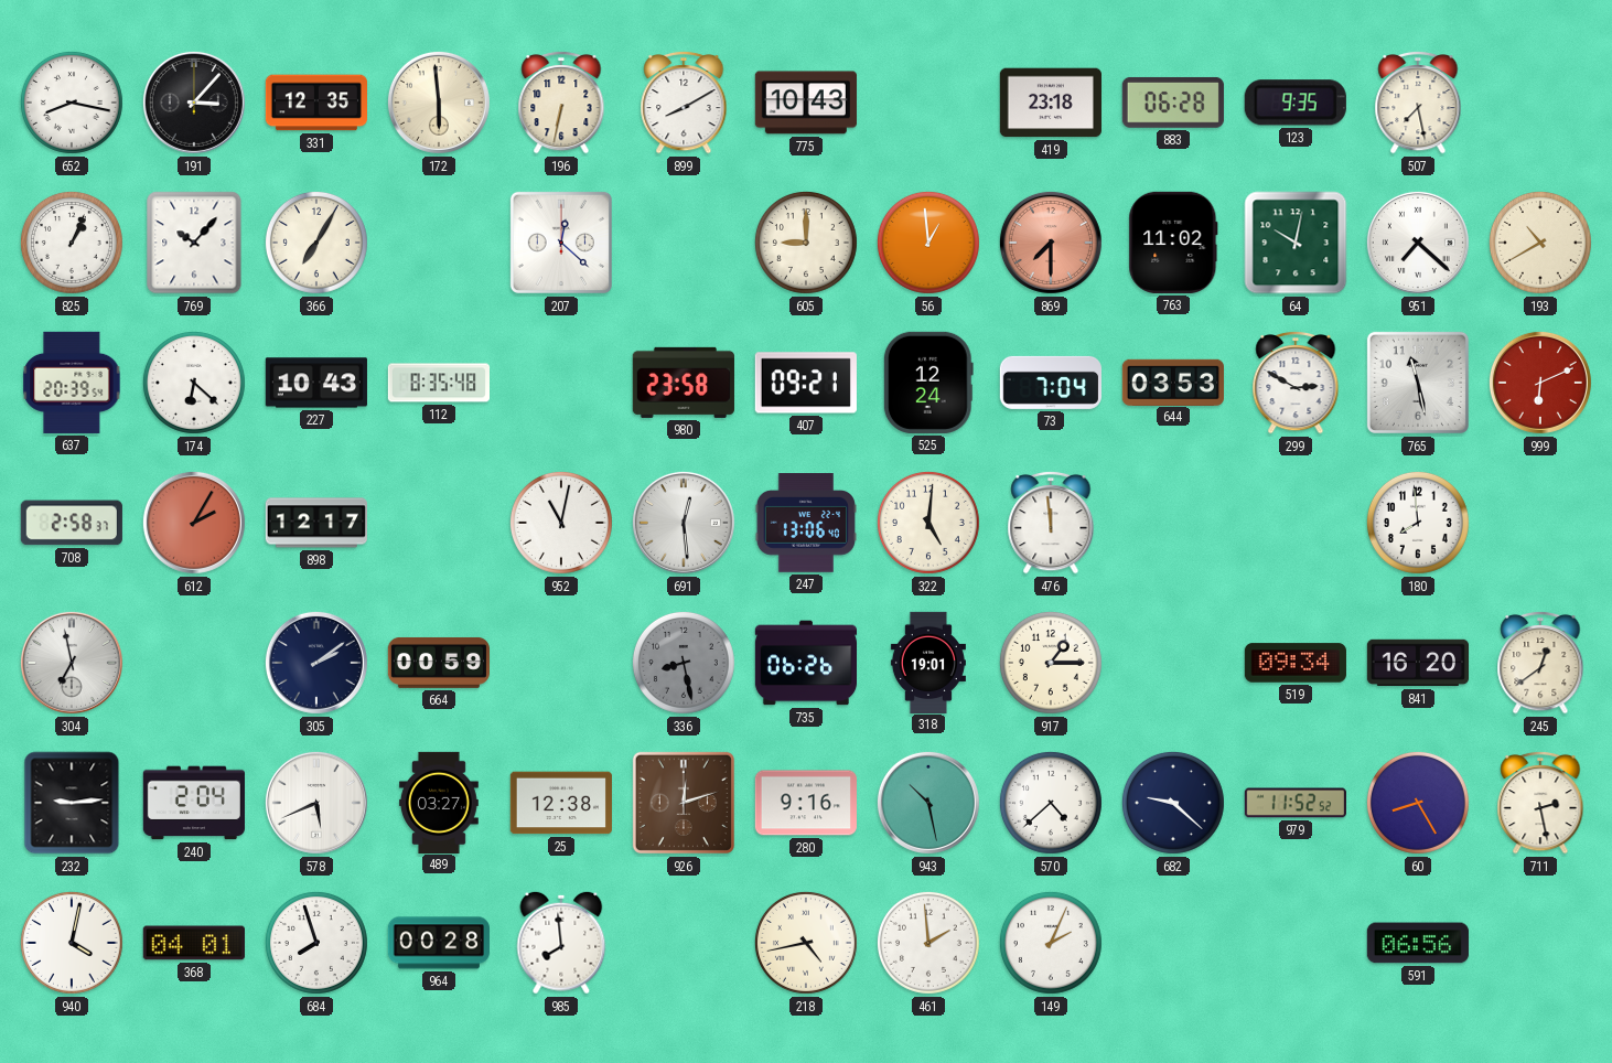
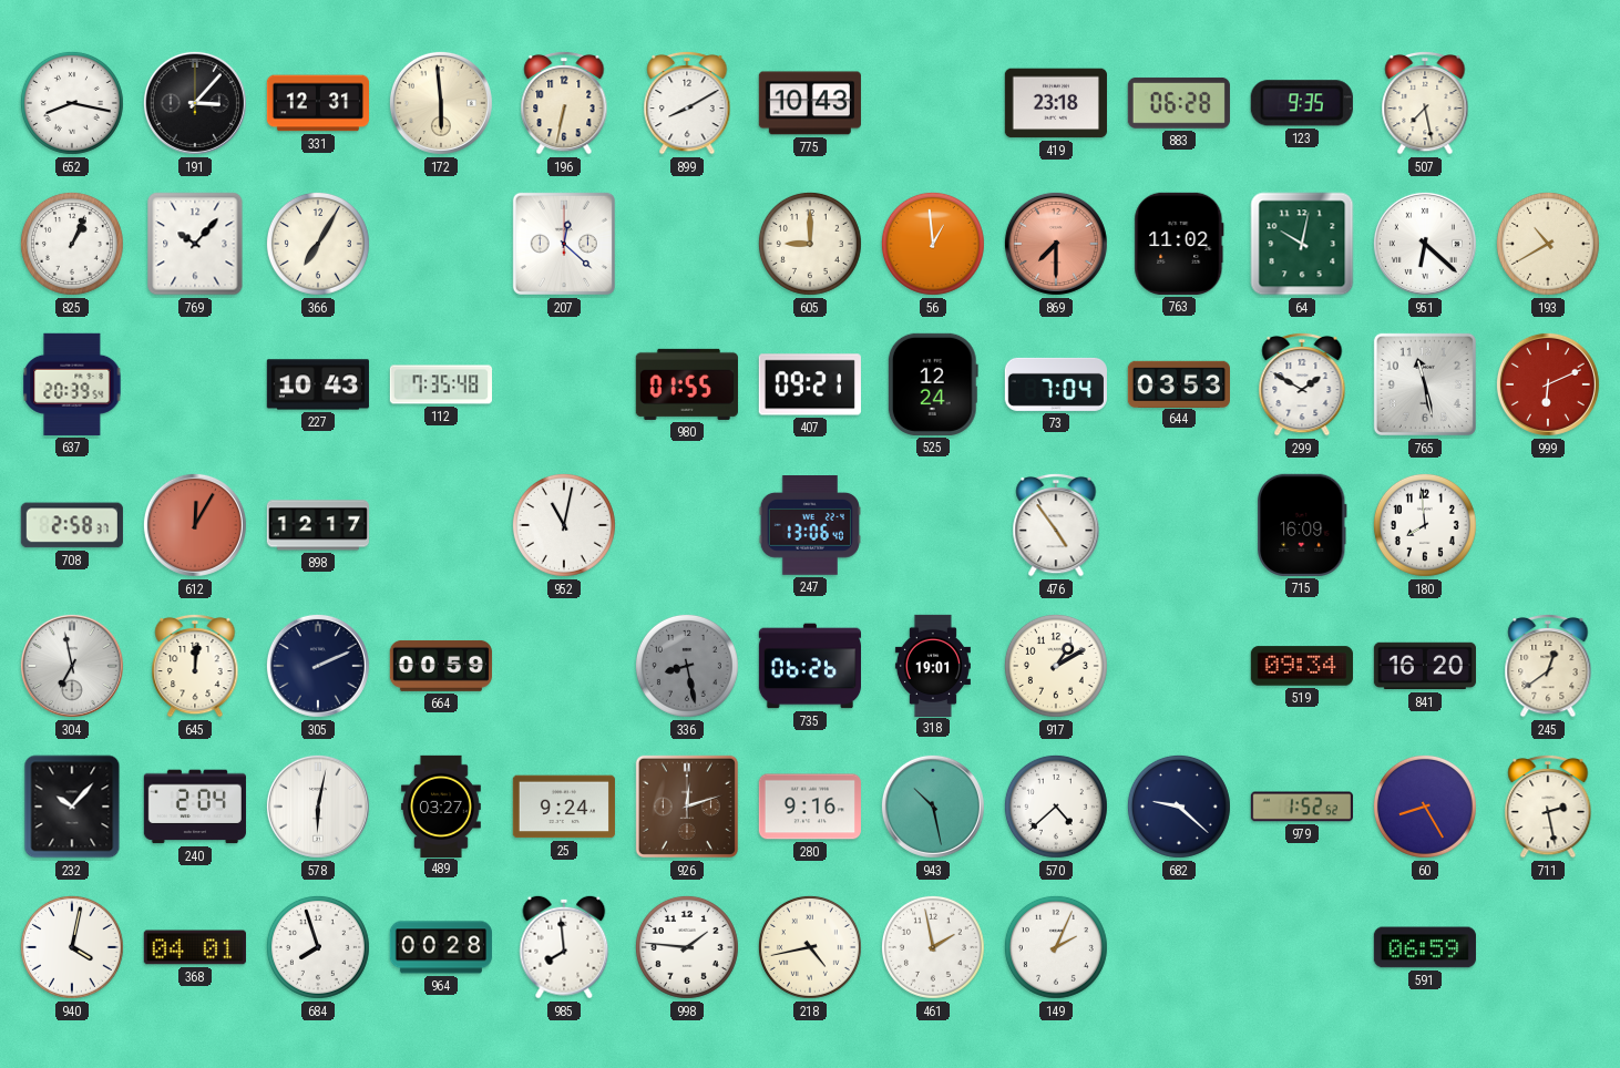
331: 12:35 -> 12:31 (317, 103)
951: 7:22 -> 6:22 (1425, 244)
174: 6:22 -> none (194, 383)
112: 8:35 -> 7:35 (440, 384)
980: 23:58 -> 01:55 (687, 384)
299: 2:50 -> 1:50 (1302, 384)
612: 2:05 -> 12:05 (195, 525)
691: 12:29 -> none (684, 523)
322: 5:01 -> none (928, 523)
476: 11:59 -> 4:54 (1056, 525)
715: none -> 16:09 (1303, 525)
645: none -> 12:01 (195, 666)
305: 2:09 -> 2:11 (318, 666)
917: 1:15 -> 1:10 (1056, 666)
232: 9:14 -> 10:07 (72, 807)
578: 5:41 -> 6:02 (318, 807)
25: 12:38 -> 9:24 (564, 807)
979: 11:52 -> 1:52 (1302, 807)
998: none -> 1:46 (687, 947)
461: 1:59 -> 1:58 (933, 947)
591: 06:56 -> 06:59 (1425, 947)
